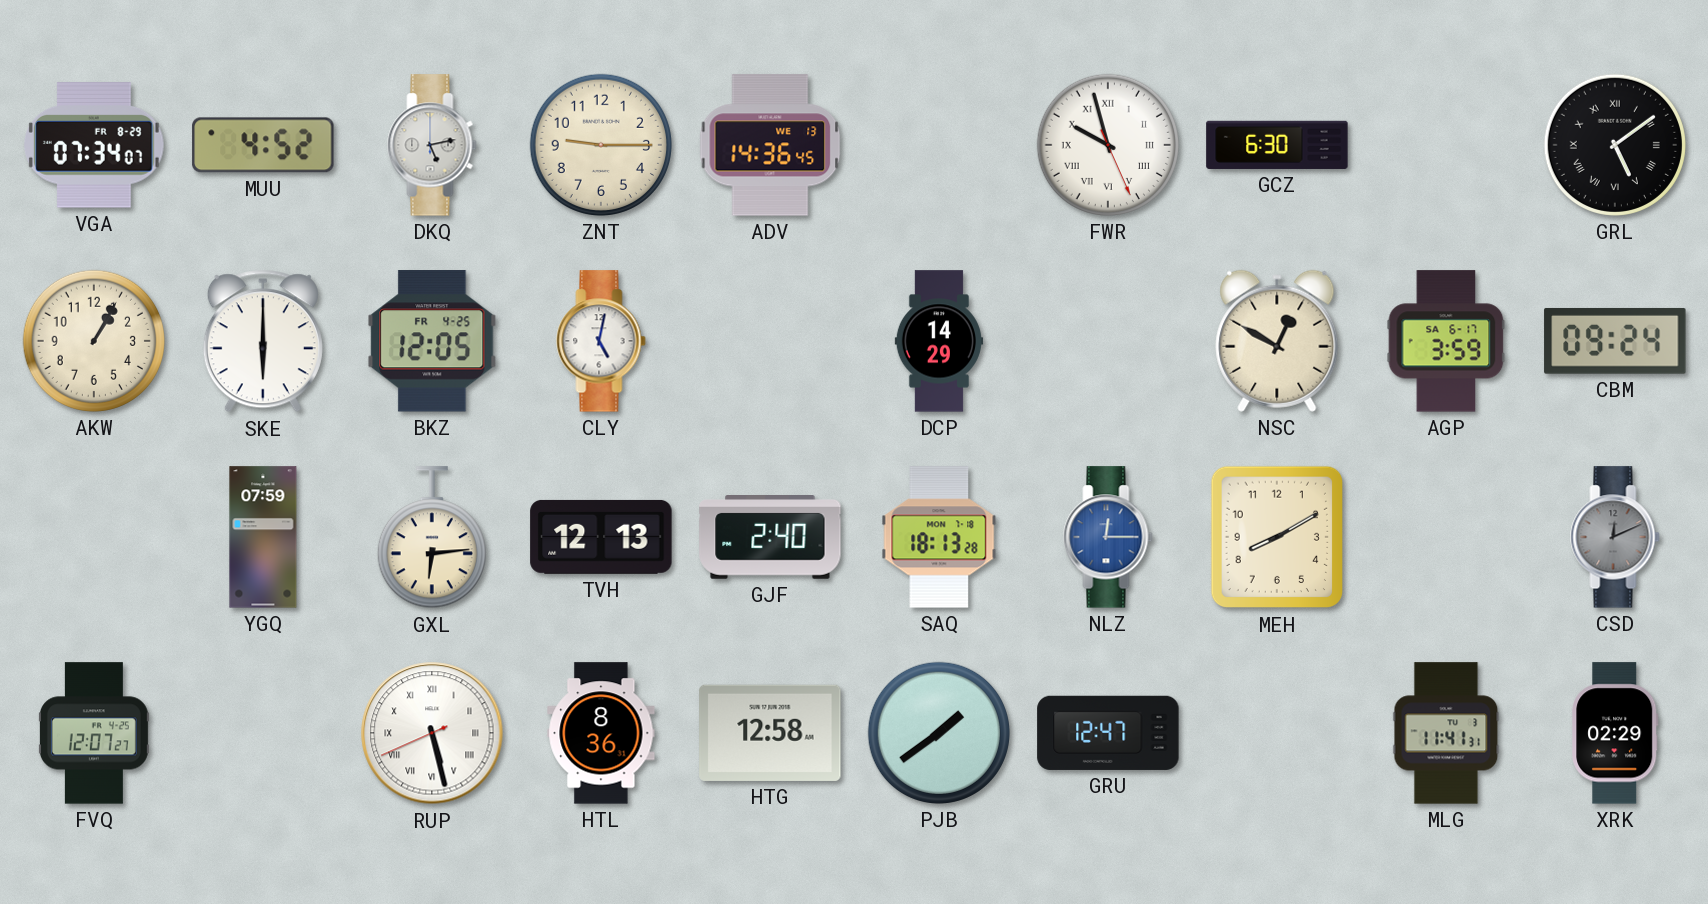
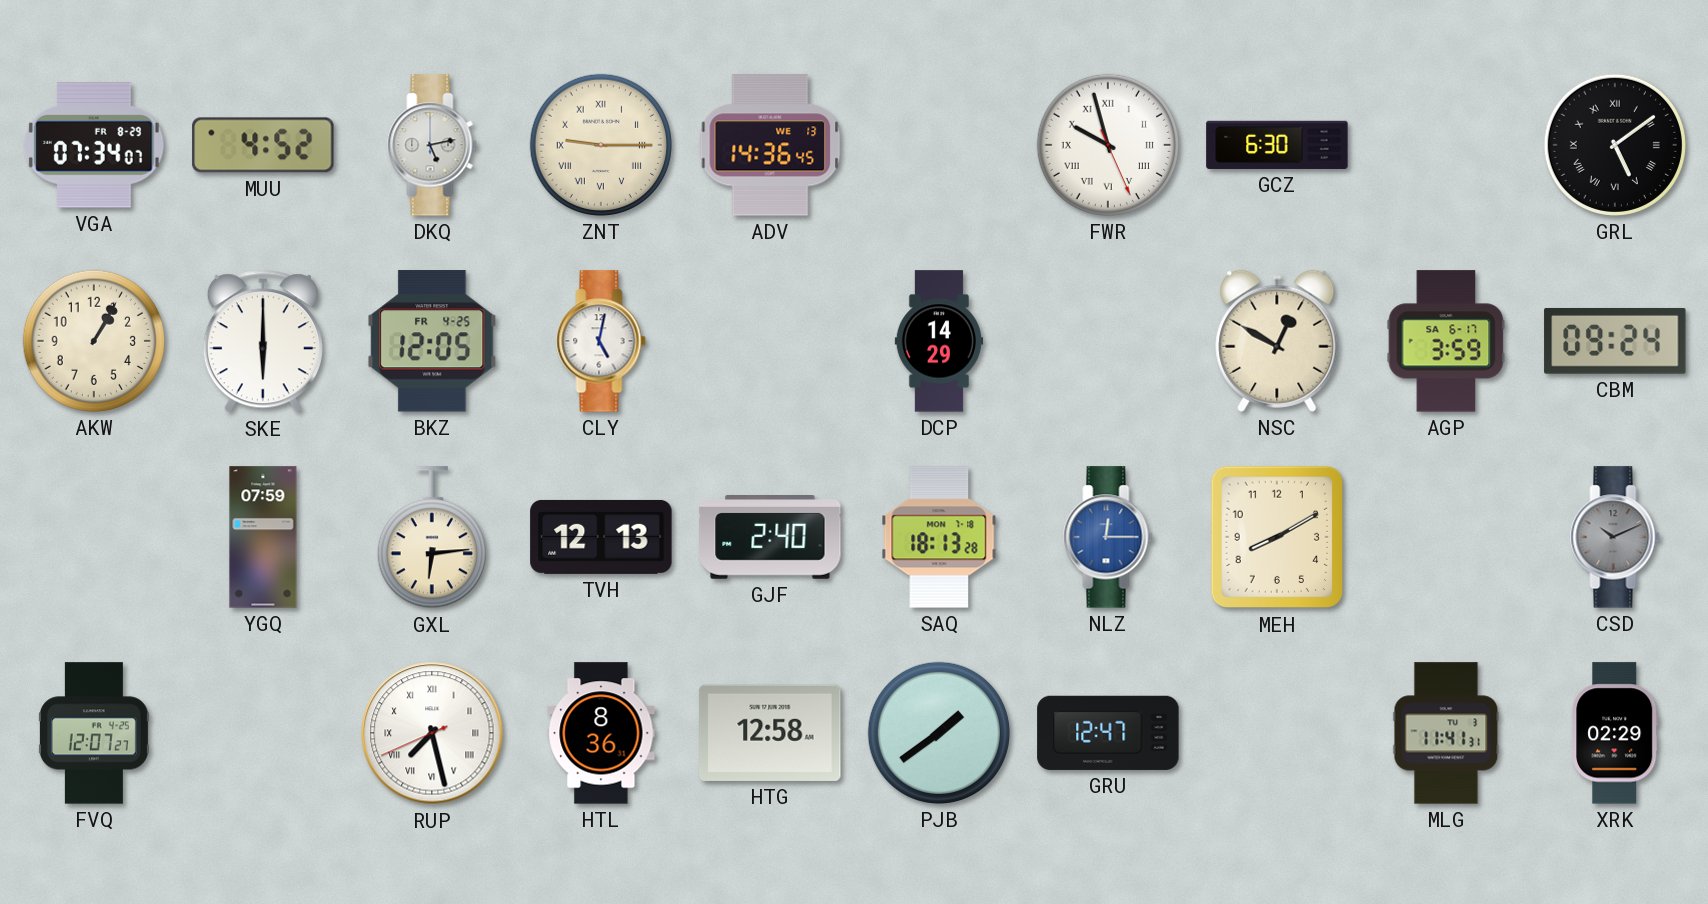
ZNT numerals: Arabic -> Roman (601, 145)
CSD: 12:11 -> 10:11 (1615, 537)
RUP: 5:27 -> 7:27 (432, 733)
